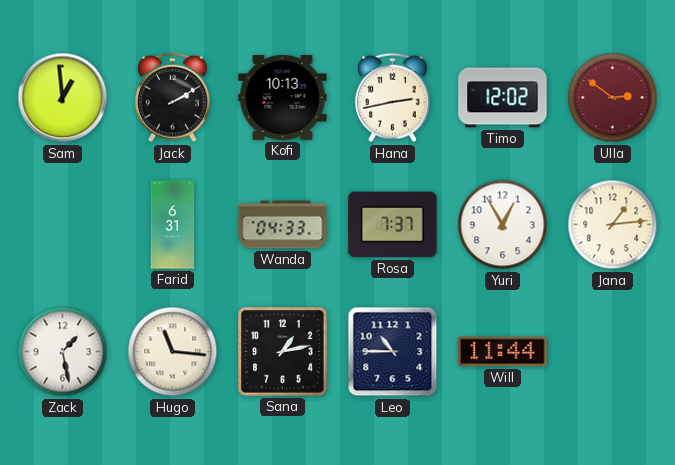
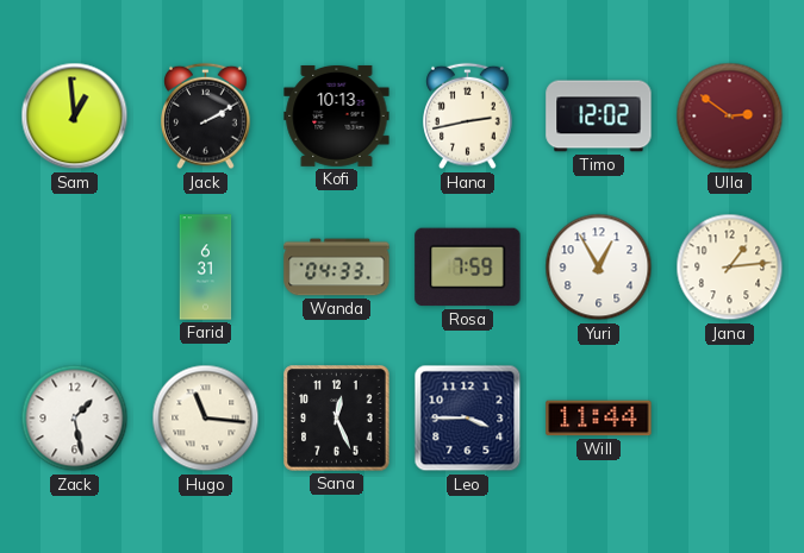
Rosa: 7:37 -> 7:59 (468, 268)
Sana: 1:13 -> 12:26 (337, 419)
Leo: 10:45 -> 3:45 (468, 419)
